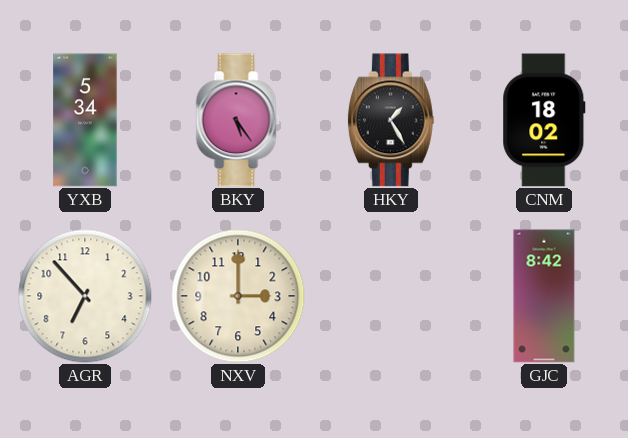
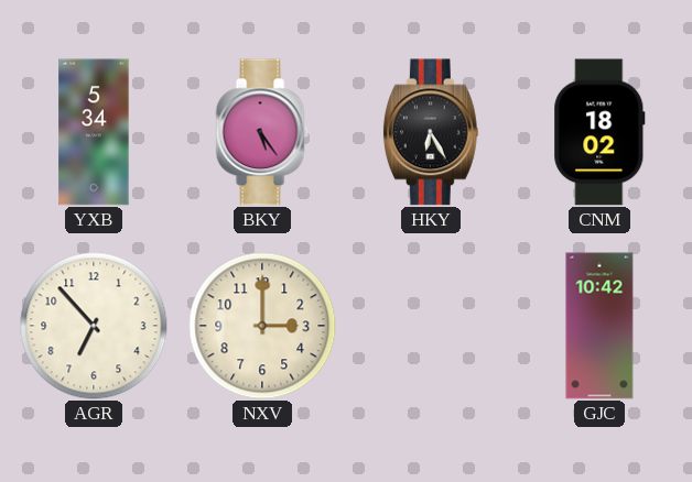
HKY: 1:25 -> 6:25 (431, 132)
GJC: 8:42 -> 10:42 (599, 326)
